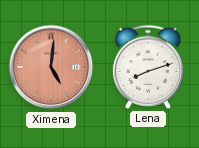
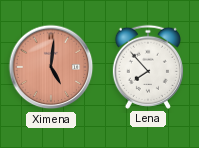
Lena: 8:12 -> 7:53 (148, 67)
